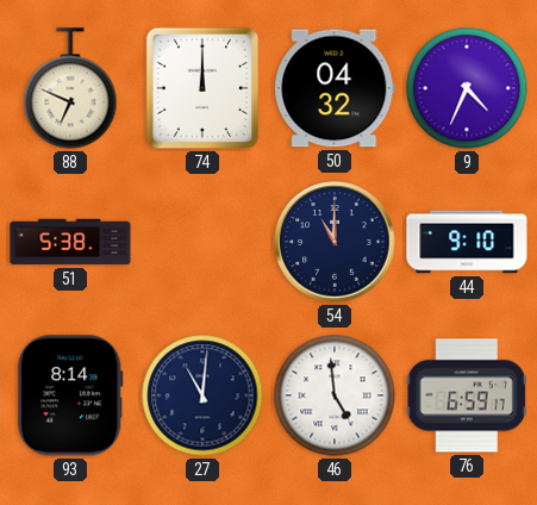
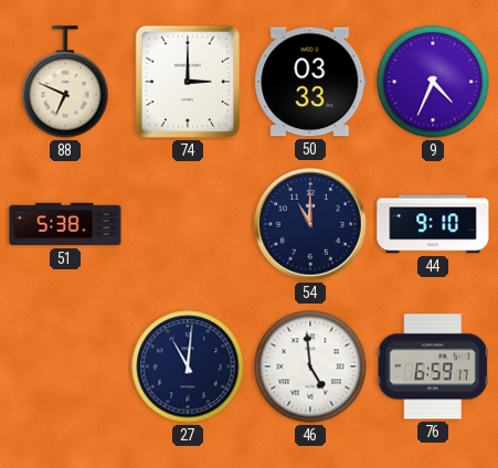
74: 12:00 -> 3:00 (188, 82)
50: 04:32 -> 03:33 (310, 82)
93: 8:14 -> none (70, 395)
